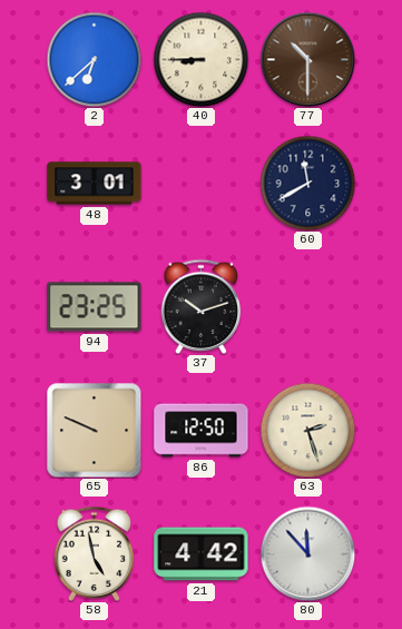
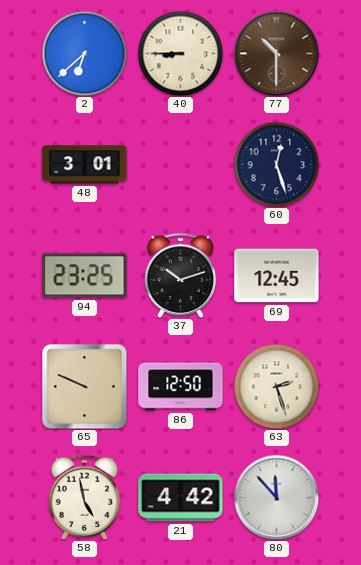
60: 11:40 -> 12:27 (276, 164)
69: none -> 12:45 (277, 276)
